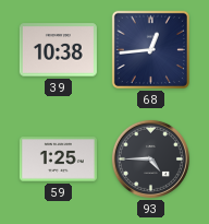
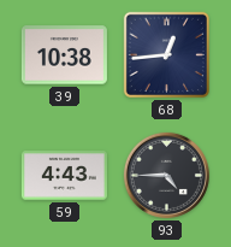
59: 1:25 -> 4:43 (64, 176)
